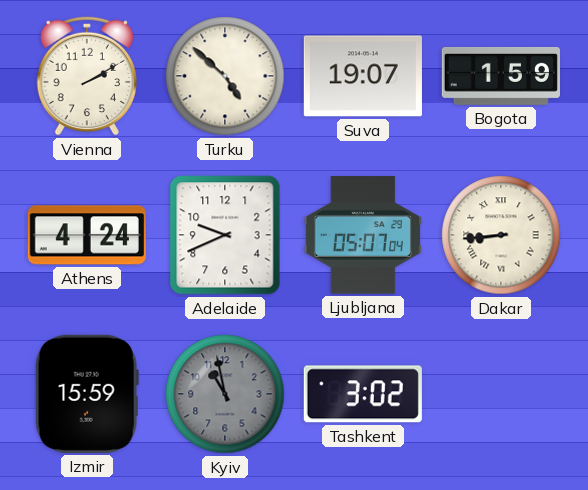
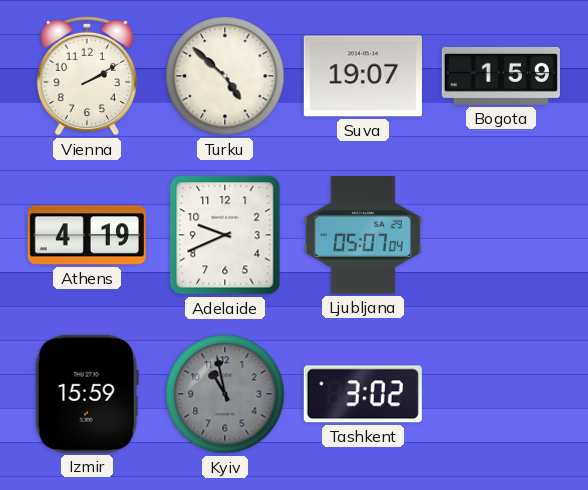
Athens: 4:24 -> 4:19 (87, 235)
Dakar: 8:44 -> none (501, 235)
